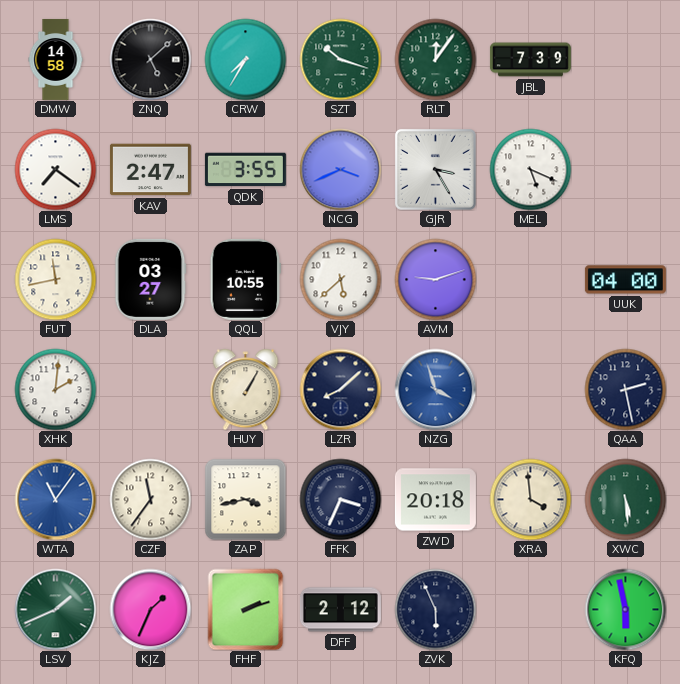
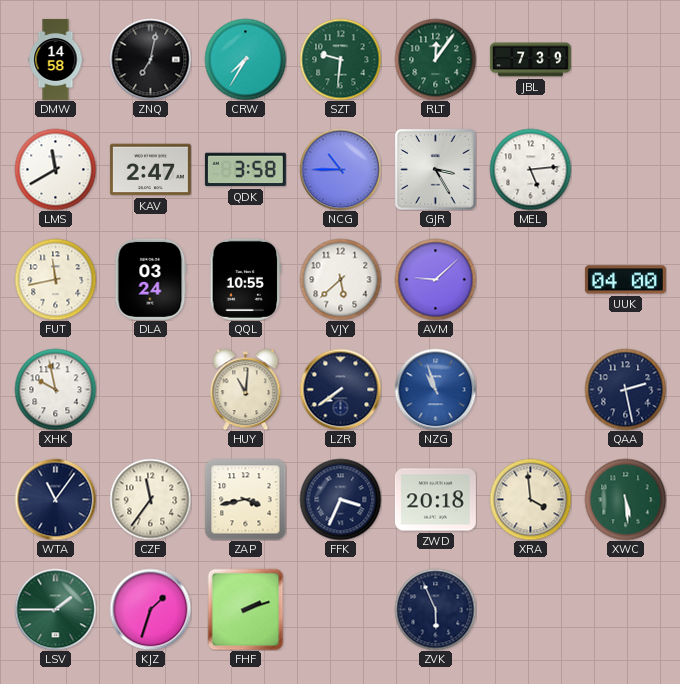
ZNQ: 5:08 -> 7:02 (150, 59)
SZT: 10:18 -> 9:31 (340, 59)
LMS: 7:21 -> 11:40 (55, 169)
QDK: 3:55 -> 3:58 (245, 170)
NCG: 3:41 -> 10:45 (340, 169)
MEL: 5:19 -> 5:14 (530, 169)
DLA: 03:27 -> 03:24 (151, 279)
AVM: 9:12 -> 9:08 (435, 279)
XHK: 2:01 -> 9:58 (55, 389)
HUY: 1:05 -> 11:01 (246, 389)
LZR: 8:08 -> 7:39 (340, 389)
NZG: 3:57 -> 10:57 (435, 389)
WTA dial: blue -> navy (55, 499)
LSV: 1:41 -> 1:45 (55, 609)
KJZ: 1:34 -> 1:33 (150, 609)
DFF: 2:12 -> none (340, 610)
KFQ: 5:58 -> none (625, 609)
